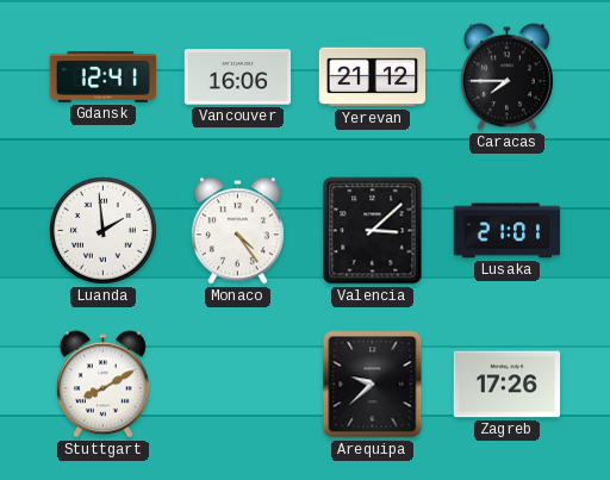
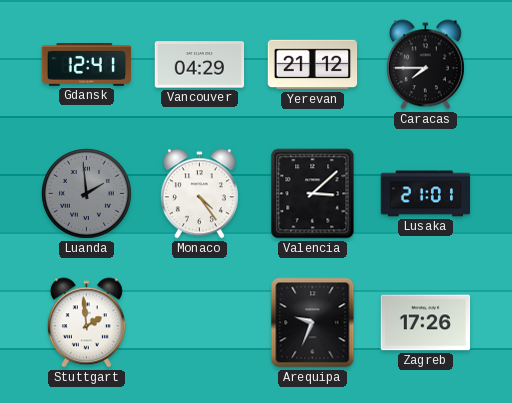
Vancouver: 16:06 -> 04:29 (200, 65)
Luanda dial: white -> grey (87, 194)
Stuttgart: 8:10 -> 1:59 (86, 323)
Arequipa: 9:38 -> 9:34 (313, 323)
